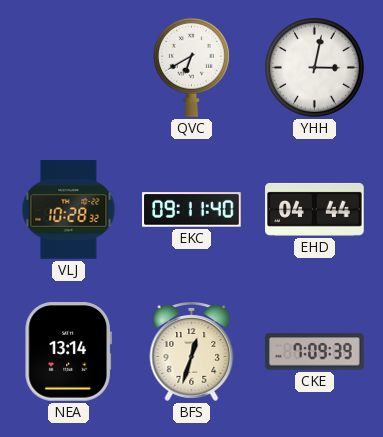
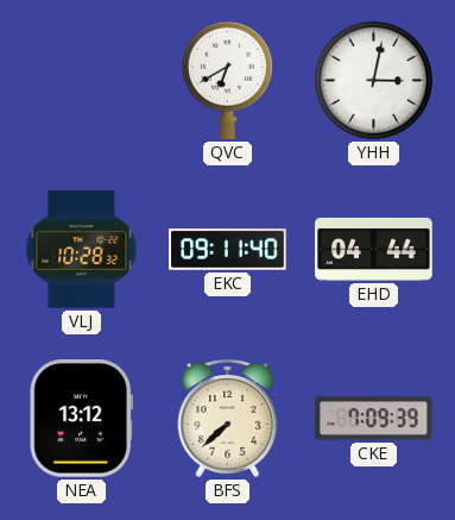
NEA: 13:14 -> 13:12 (81, 419)
BFS: 12:33 -> 7:38 (228, 418)
